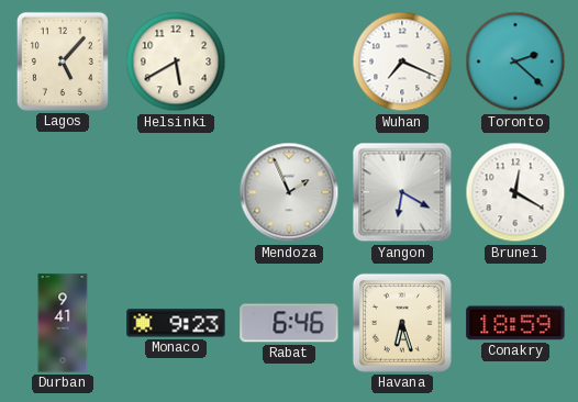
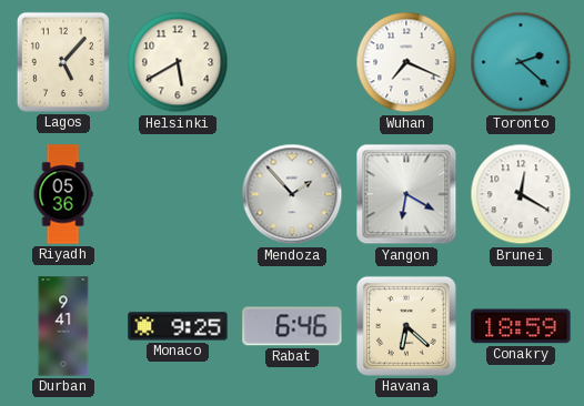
Riyadh: none -> 05:36 (63, 194)
Mendoza: 1:56 -> 1:53 (292, 194)
Monaco: 9:23 -> 9:25 (178, 326)
Havana: 6:27 -> 6:22 (406, 326)
